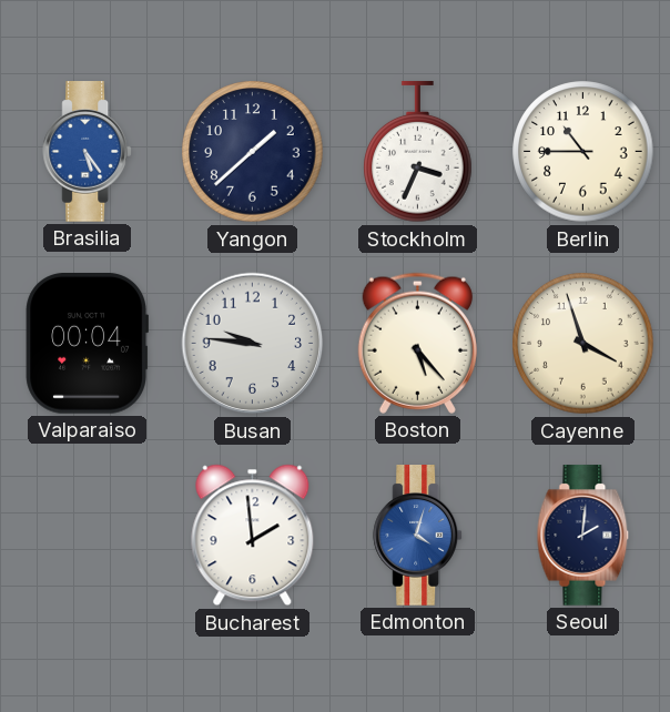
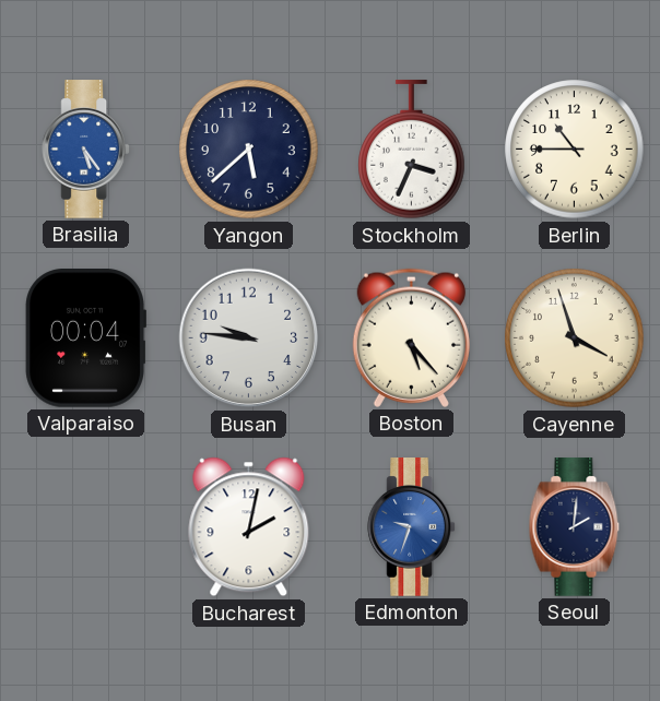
Yangon: 1:38 -> 5:38 (249, 150)
Bucharest: 1:59 -> 2:02 (249, 527)
Edmonton: 4:03 -> 9:33 (412, 527)
